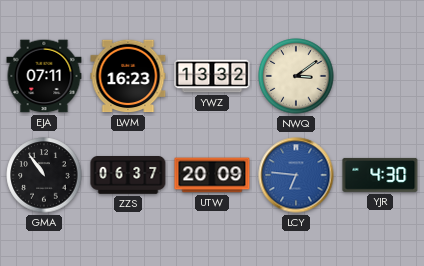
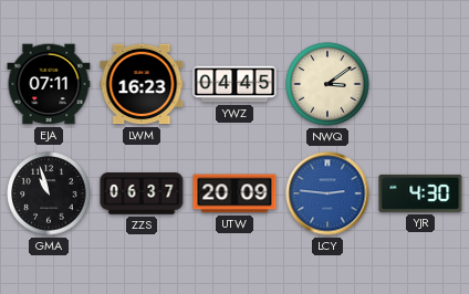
YWZ: 13:32 -> 04:45 (234, 84)
GMA: 10:54 -> 10:57 (49, 193)
LCY: 6:46 -> 2:46 (327, 193)
